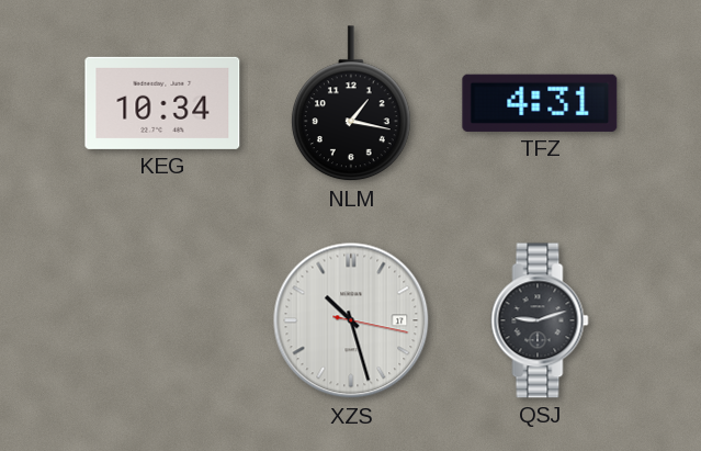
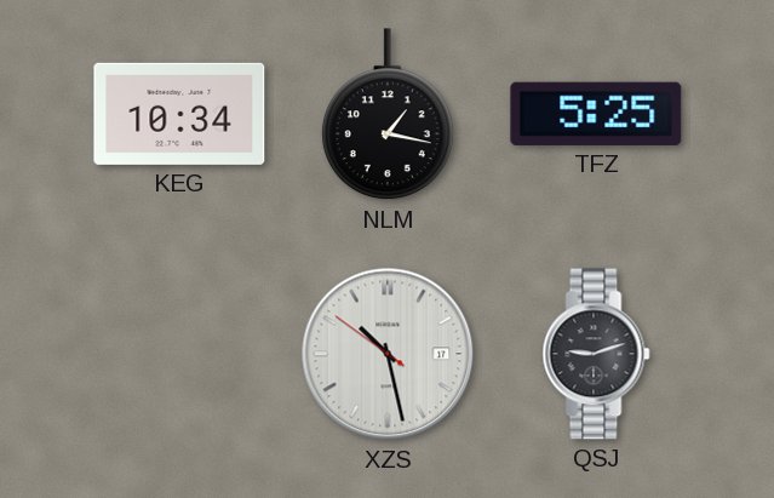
TFZ: 4:31 -> 5:25 (596, 114)
XZS: 10:27:17 -> 10:27:51 (388, 354)
